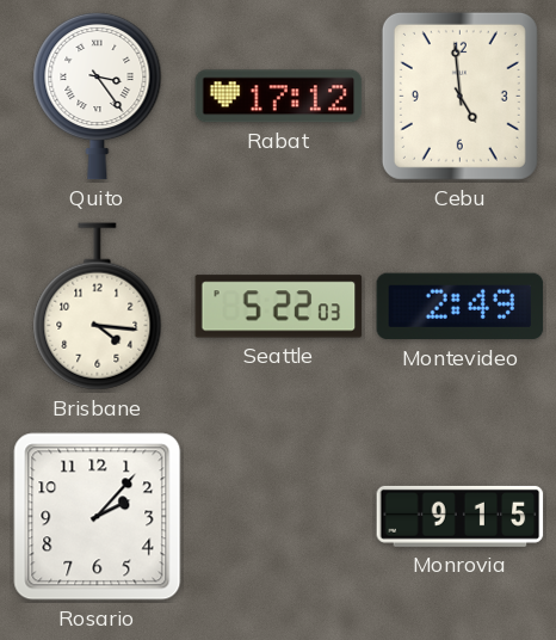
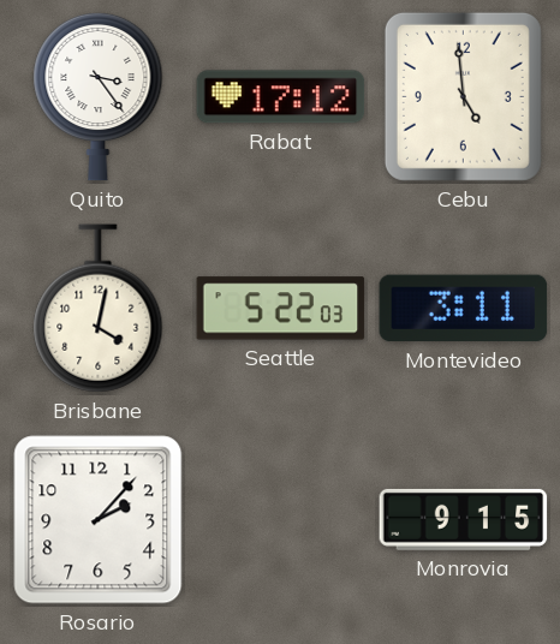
Brisbane: 4:16 -> 4:02 (99, 309)
Montevideo: 2:49 -> 3:11 (464, 309)
